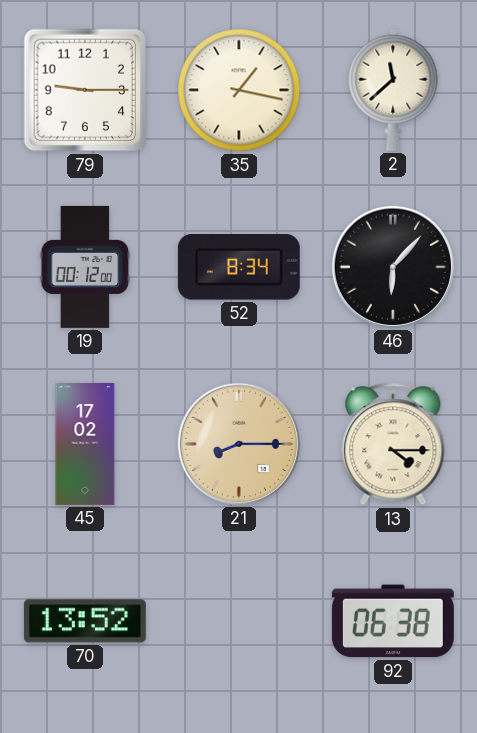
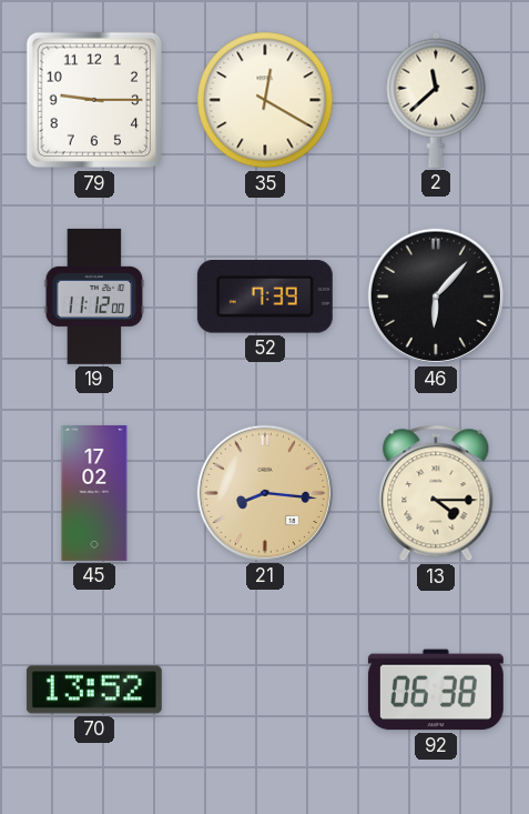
35: 1:17 -> 12:20 (265, 100)
19: 00:12 -> 11:12 (94, 297)
52: 8:34 -> 7:39 (265, 297)
21: 8:15 -> 8:16 (265, 493)
